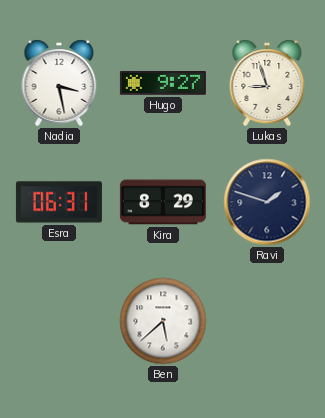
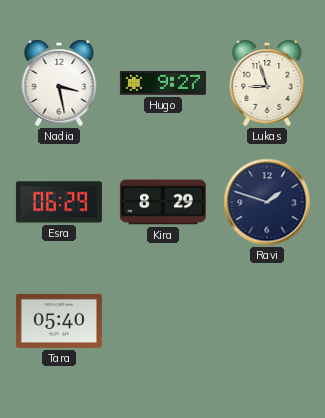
Esra: 06:31 -> 06:29 (59, 202)
Tara: none -> 05:40 (59, 321)
Ben: 5:38 -> none (163, 321)
